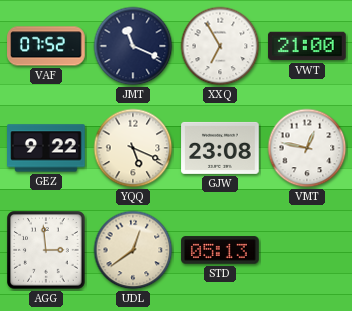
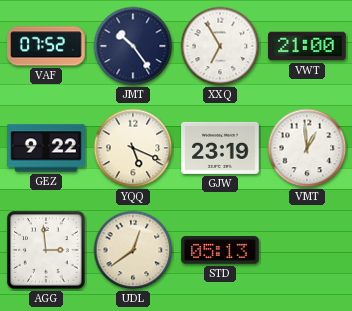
JMT: 11:19 -> 10:24 (133, 46)
GJW: 23:08 -> 23:19 (220, 148)
VMT: 12:47 -> 12:59 (307, 148)
